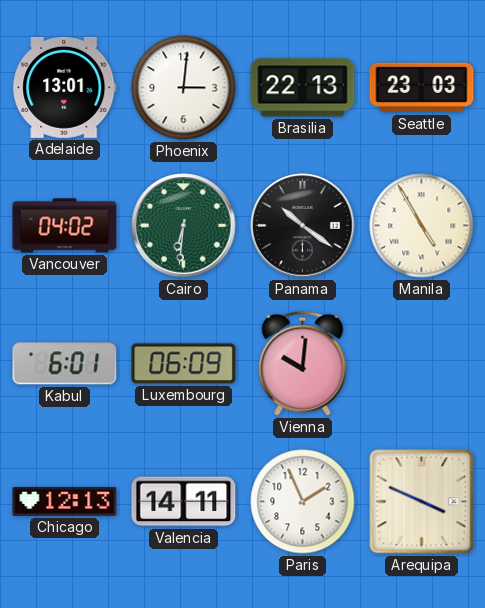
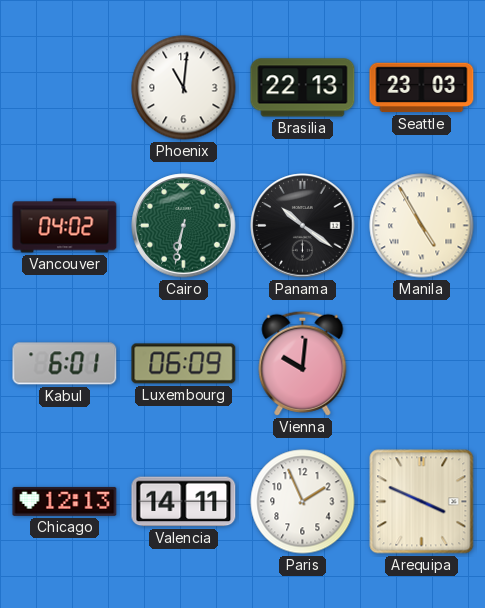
Adelaide: 13:01 -> none (65, 87)
Phoenix: 3:01 -> 11:01 (184, 88)
Cairo: 6:31 -> 6:32 (184, 226)
